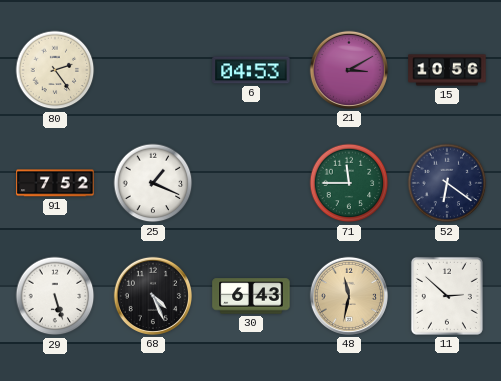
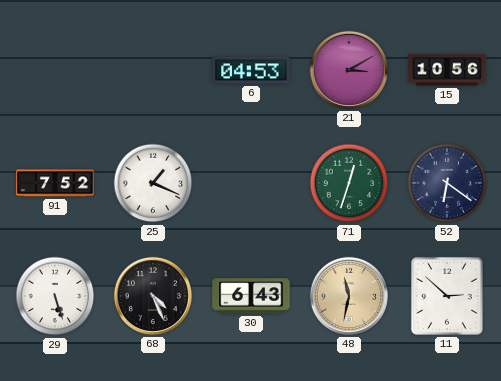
80: 2:24 -> none (55, 70)
71: 11:45 -> 12:33 (349, 183)
